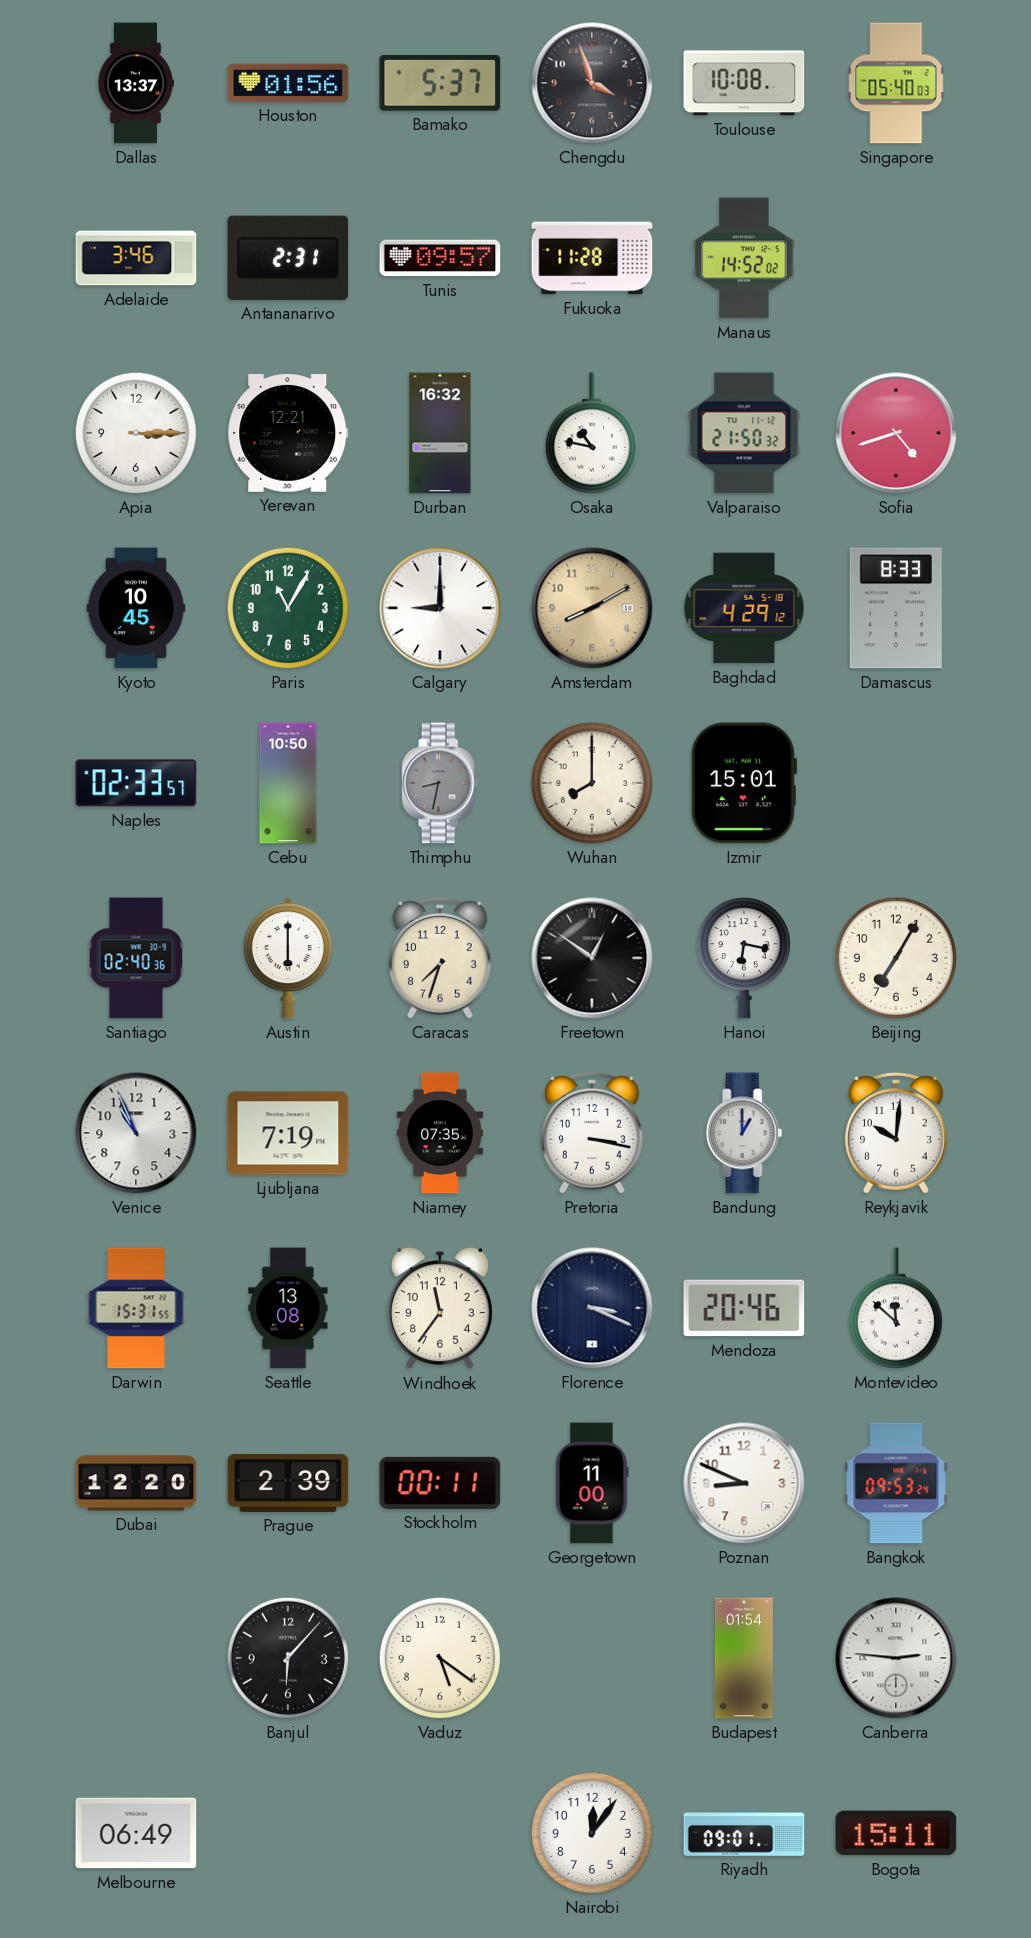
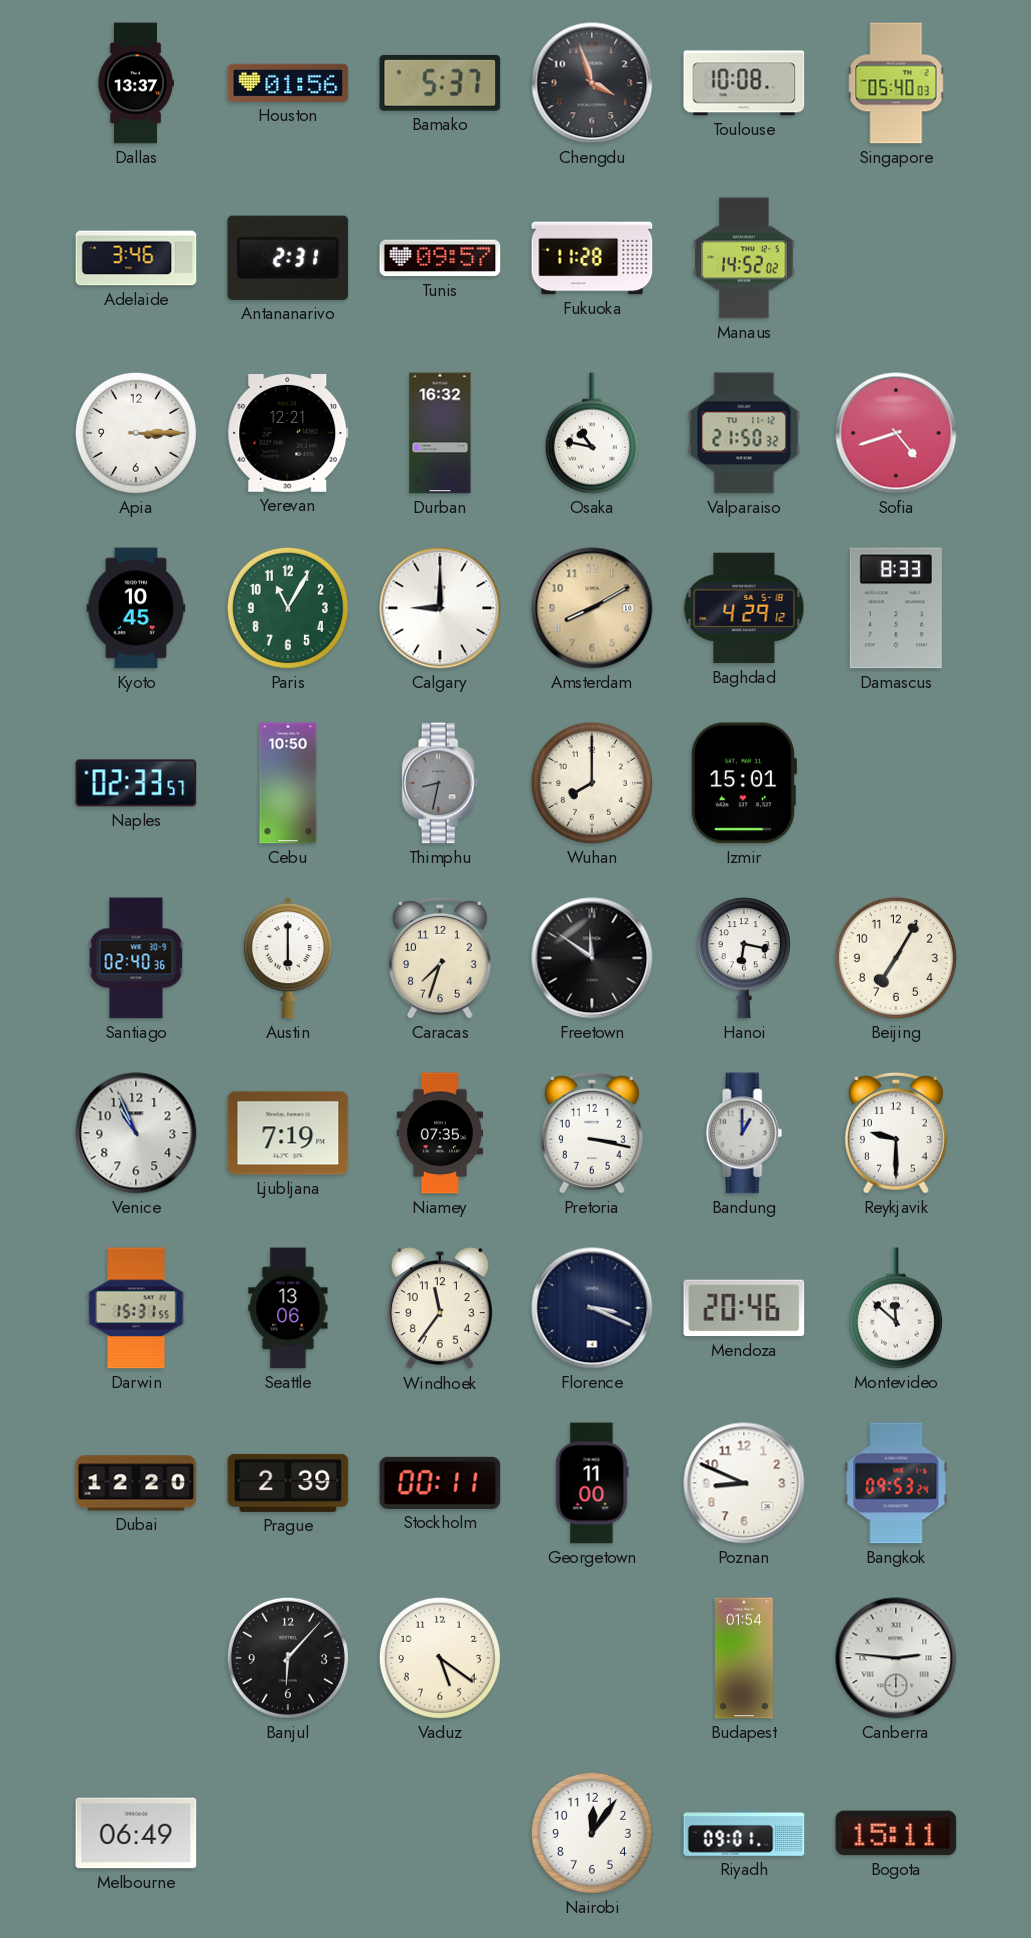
Freetown: 12:51 -> 11:51 (592, 958)
Reykjavik: 10:01 -> 9:30 (896, 1134)
Seattle: 13:08 -> 13:06 (288, 1308)
